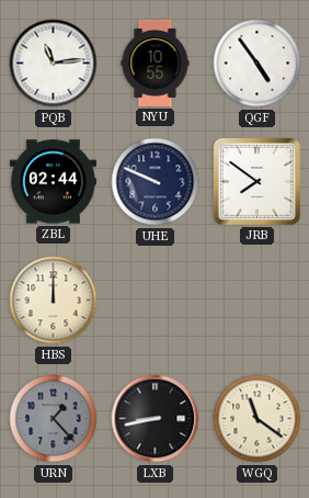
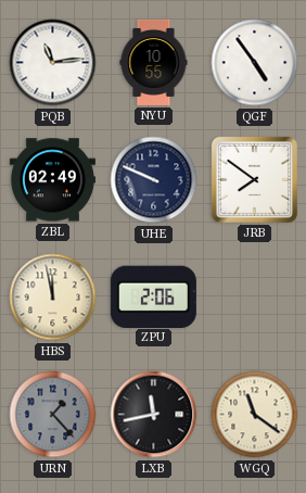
ZBL: 02:44 -> 02:49 (52, 180)
HBS: 12:00 -> 11:58 (53, 298)
ZPU: none -> 2:06 (153, 296)
LXB: 8:43 -> 11:43 (154, 415)
